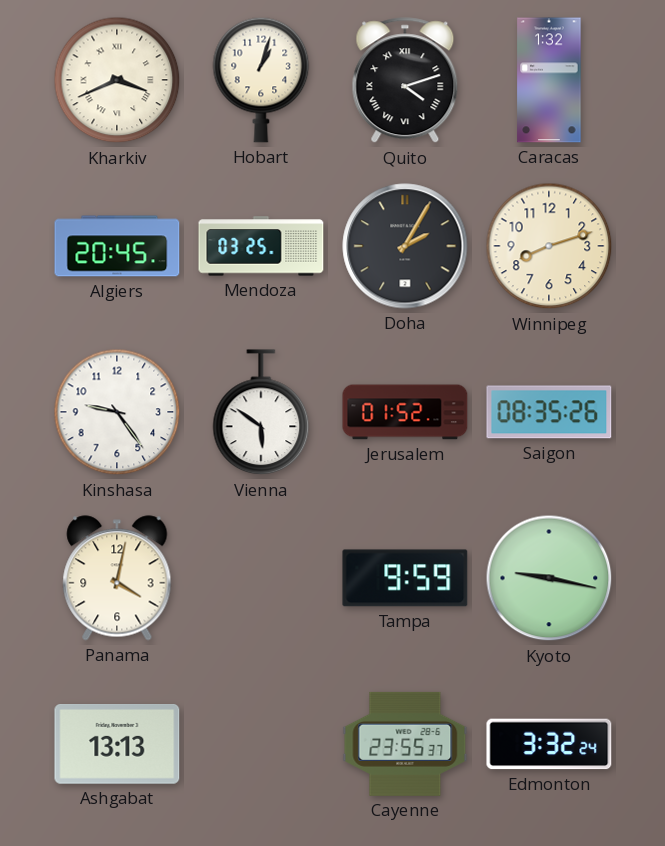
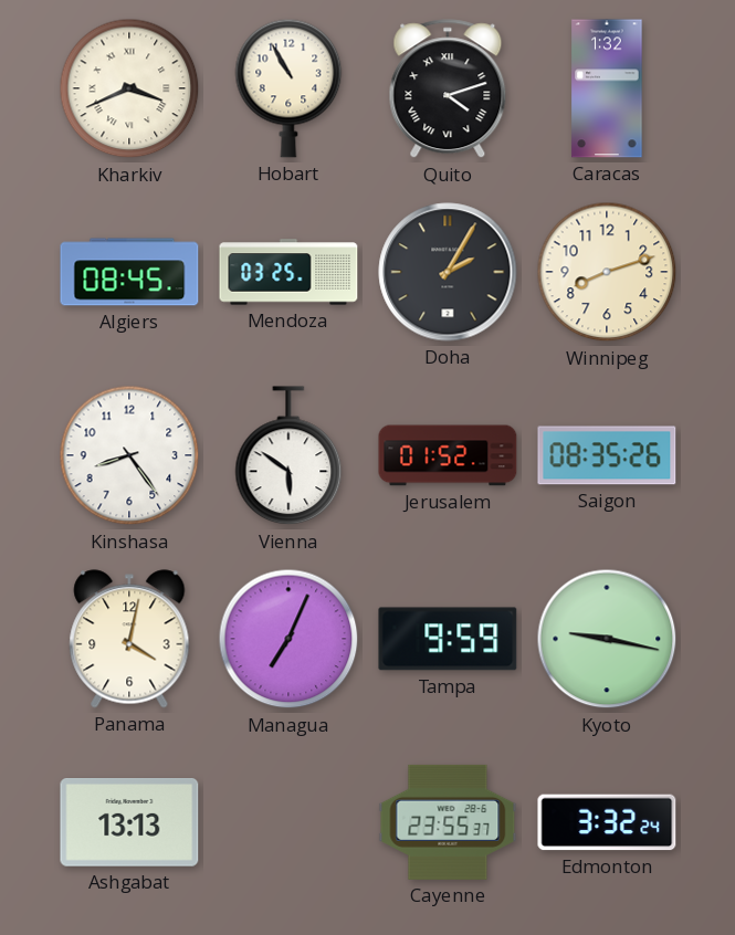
Hobart: 1:03 -> 10:55 (288, 88)
Algiers: 20:45 -> 08:45 (129, 272)
Kinshasa: 9:24 -> 8:24 (129, 455)
Managua: none -> 7:04 (288, 639)
